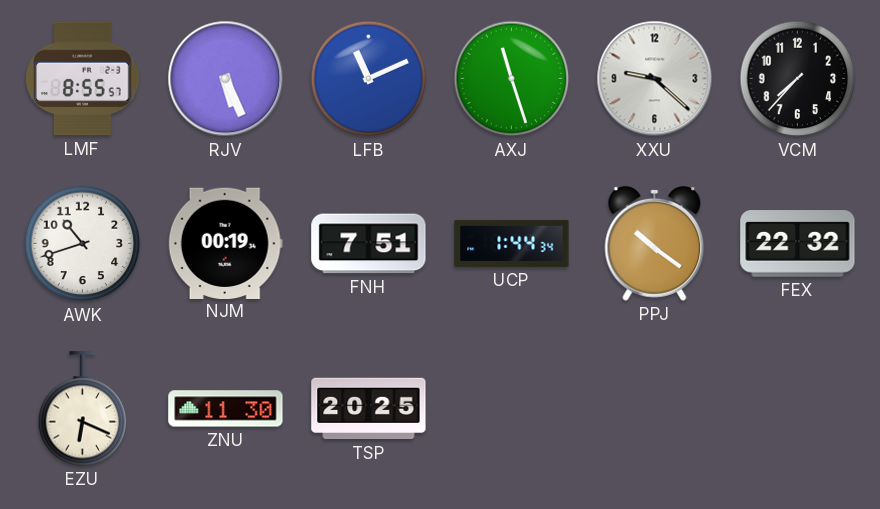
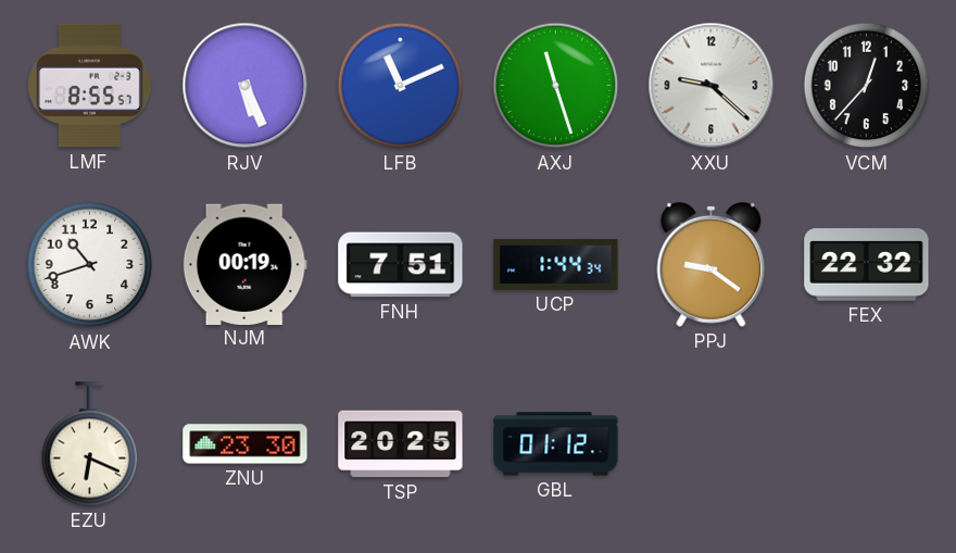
VCM: 7:37 -> 12:37 (867, 86)
PPJ: 10:21 -> 9:21 (712, 264)
ZNU: 11:30 -> 23:30 (246, 444)
GBL: none -> 01:12 (556, 444)
